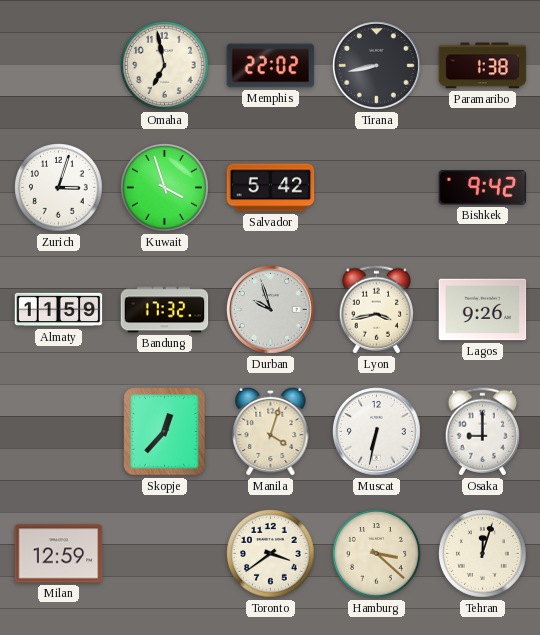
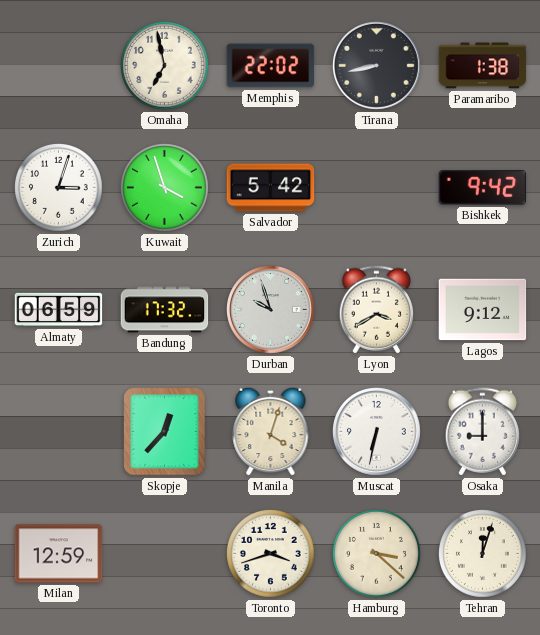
Almaty: 11:59 -> 06:59 (59, 310)
Lyon: 3:43 -> 3:40 (376, 310)
Lagos: 9:26 -> 9:12 (483, 310)
Toronto: 3:39 -> 3:42 (271, 554)
